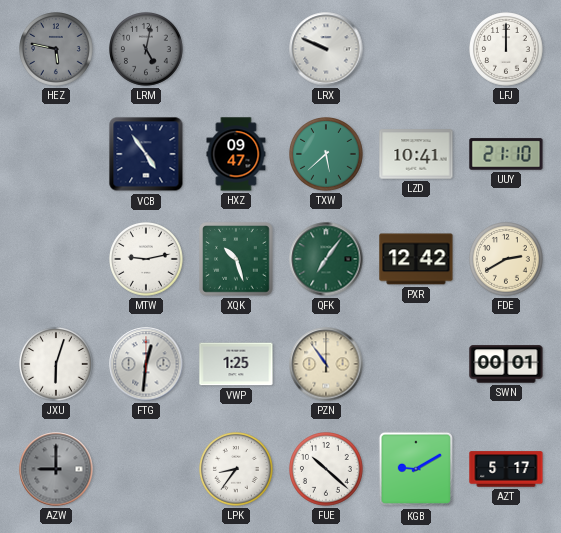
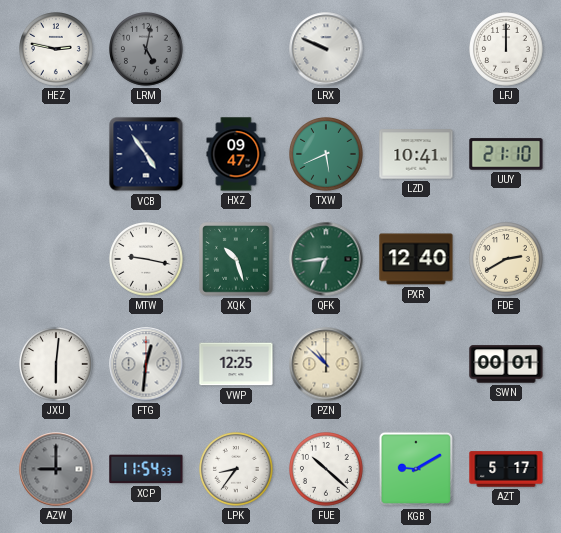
HEZ: 5:47 -> 2:47 (57, 50)
HEZ dial: grey -> white (57, 50)
TXW: 5:38 -> 5:41 (327, 155)
MTW: 9:13 -> 9:17 (147, 260)
QFK: 7:06 -> 6:44 (326, 259)
PXR: 12:42 -> 12:40 (416, 259)
JXU: 6:03 -> 6:01 (57, 365)
VWP: 1:25 -> 12:25 (236, 364)
PZN: 10:54 -> 10:52 (326, 364)
XCP: none -> 11:54 (146, 469)
